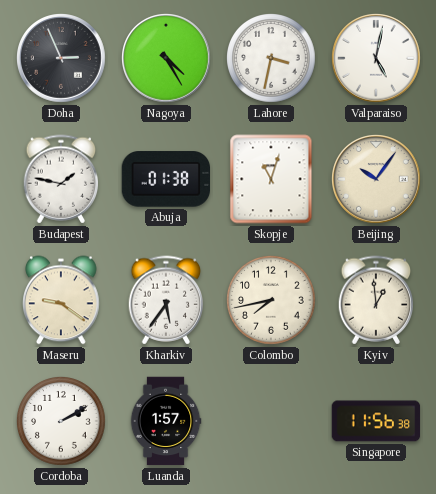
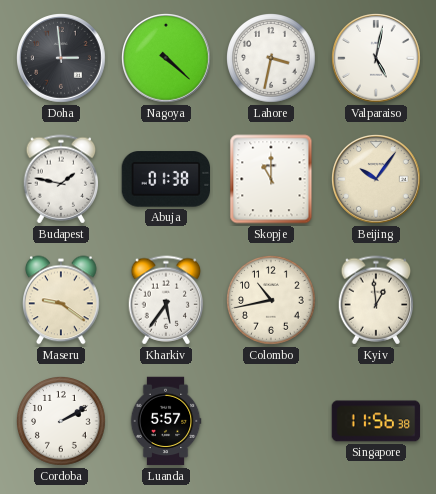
Doha: 2:56 -> 2:59 (62, 59)
Nagoya: 4:25 -> 4:22 (167, 59)
Skopje: 11:03 -> 11:00 (271, 179)
Colombo: 7:43 -> 10:43 (272, 301)
Luanda: 1:57 -> 5:57 (166, 421)
